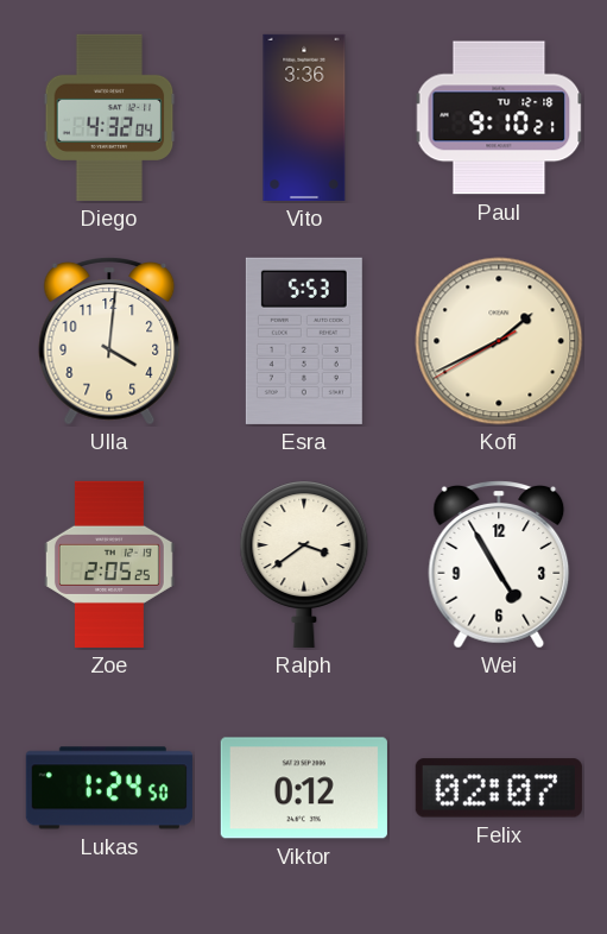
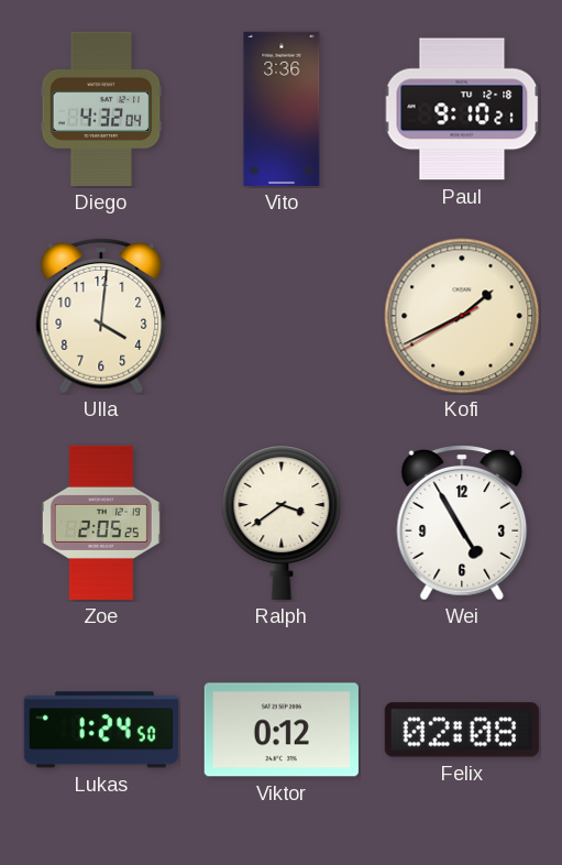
Esra: 5:53 -> none (304, 341)
Felix: 02:07 -> 02:08 (462, 730)
